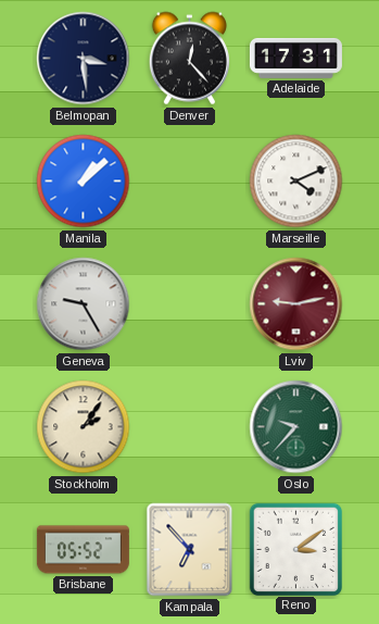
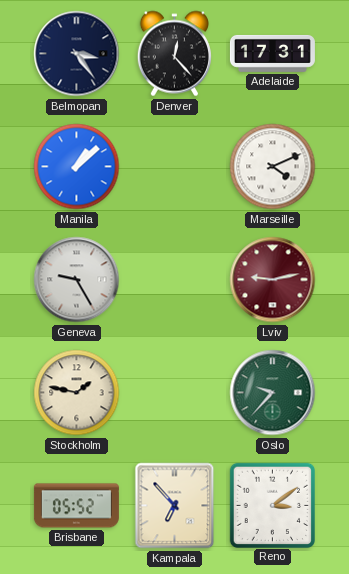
Belmopan: 3:29 -> 3:24 (77, 54)
Stockholm: 2:06 -> 1:47 (77, 393)
